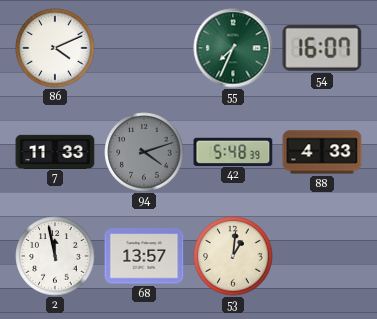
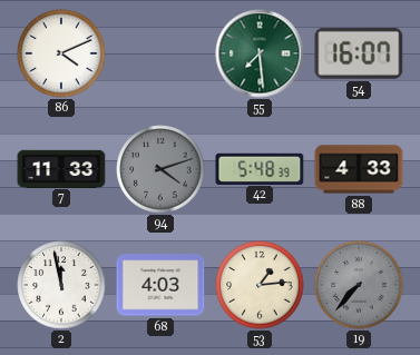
55: 7:34 -> 7:29 (260, 53)
68: 13:57 -> 4:03 (160, 285)
53: 1:01 -> 1:14 (260, 285)
19: none -> 7:37 (359, 285)
